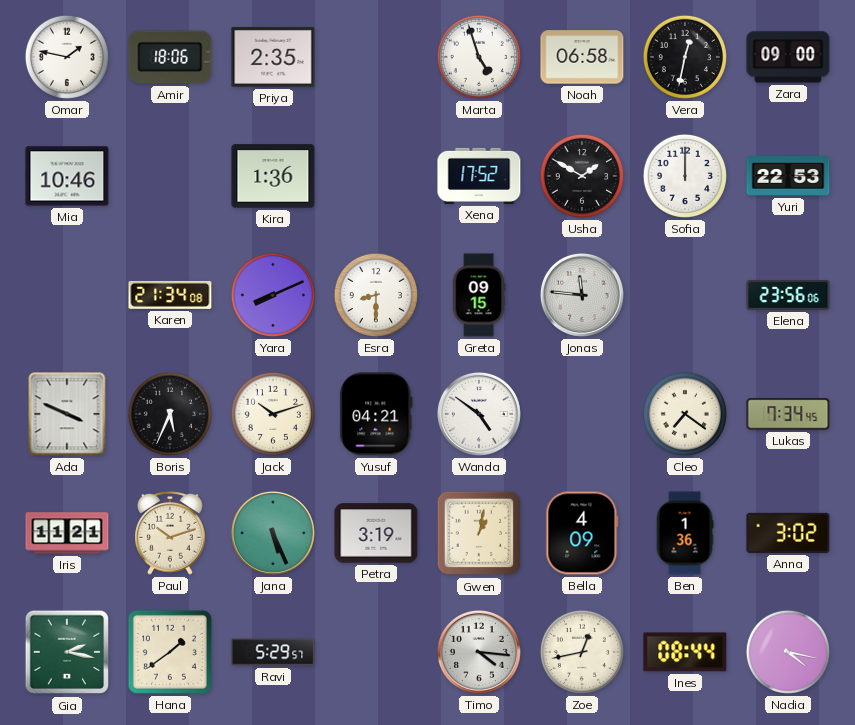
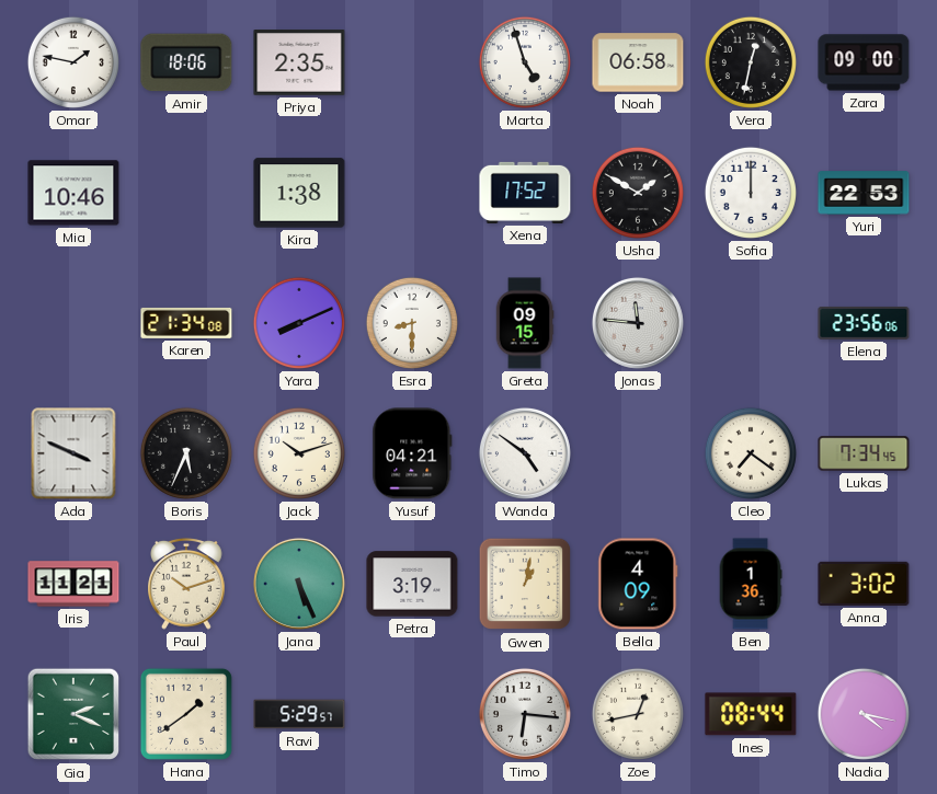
Kira: 1:36 -> 1:38 (299, 193)
Gia: 2:17 -> 2:19 (73, 714)
Timo: 4:16 -> 6:16 (525, 714)
